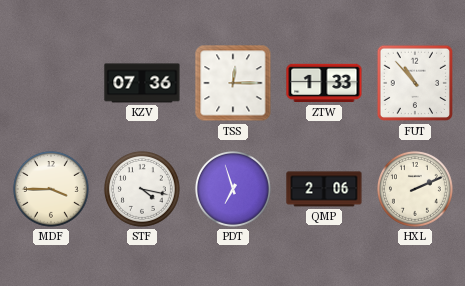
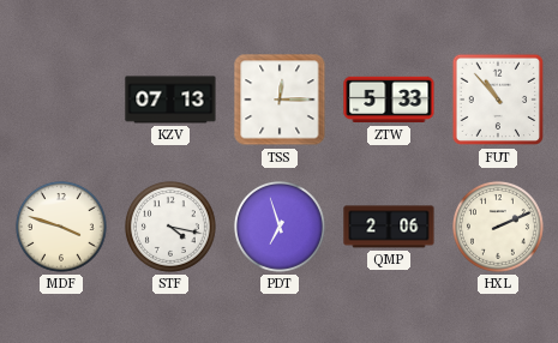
KZV: 07:36 -> 07:13 (170, 100)
ZTW: 1:33 -> 5:33 (389, 100)
MDF: 3:45 -> 3:48 (61, 227)
